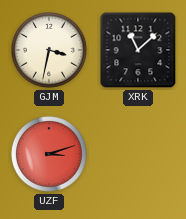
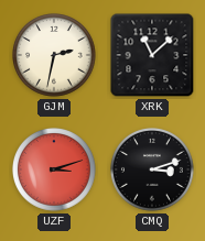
GJM: 3:32 -> 2:32 (55, 56)
CMQ: none -> 3:12 (153, 171)
